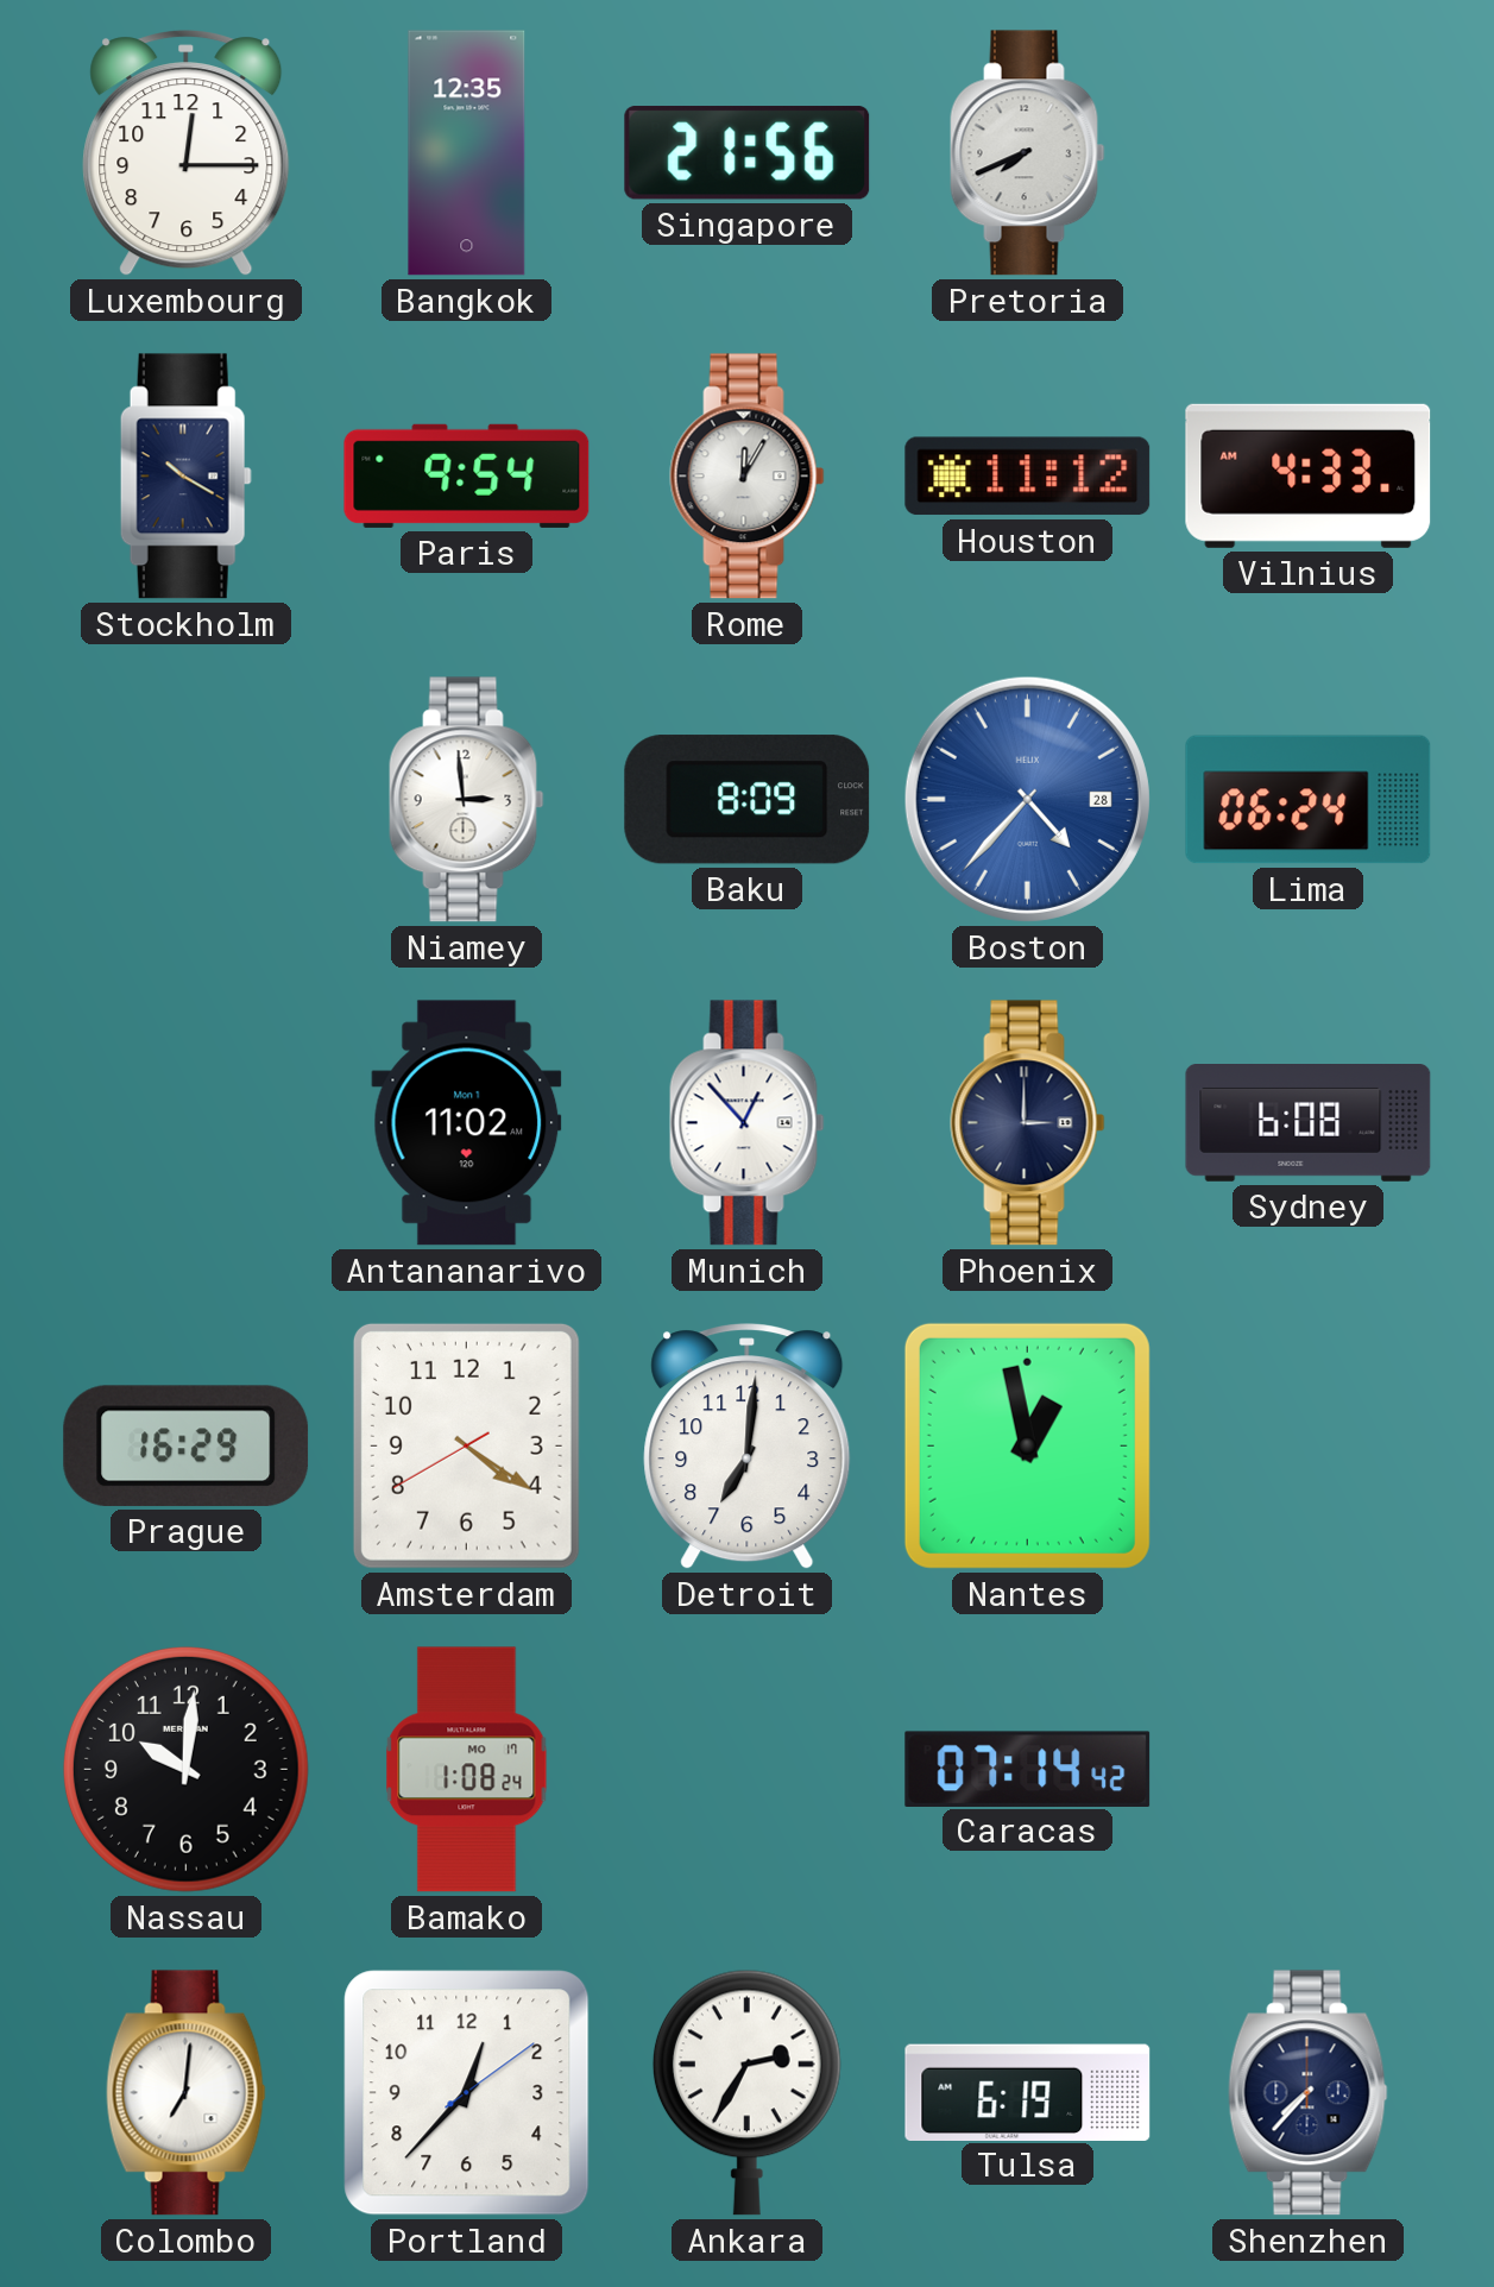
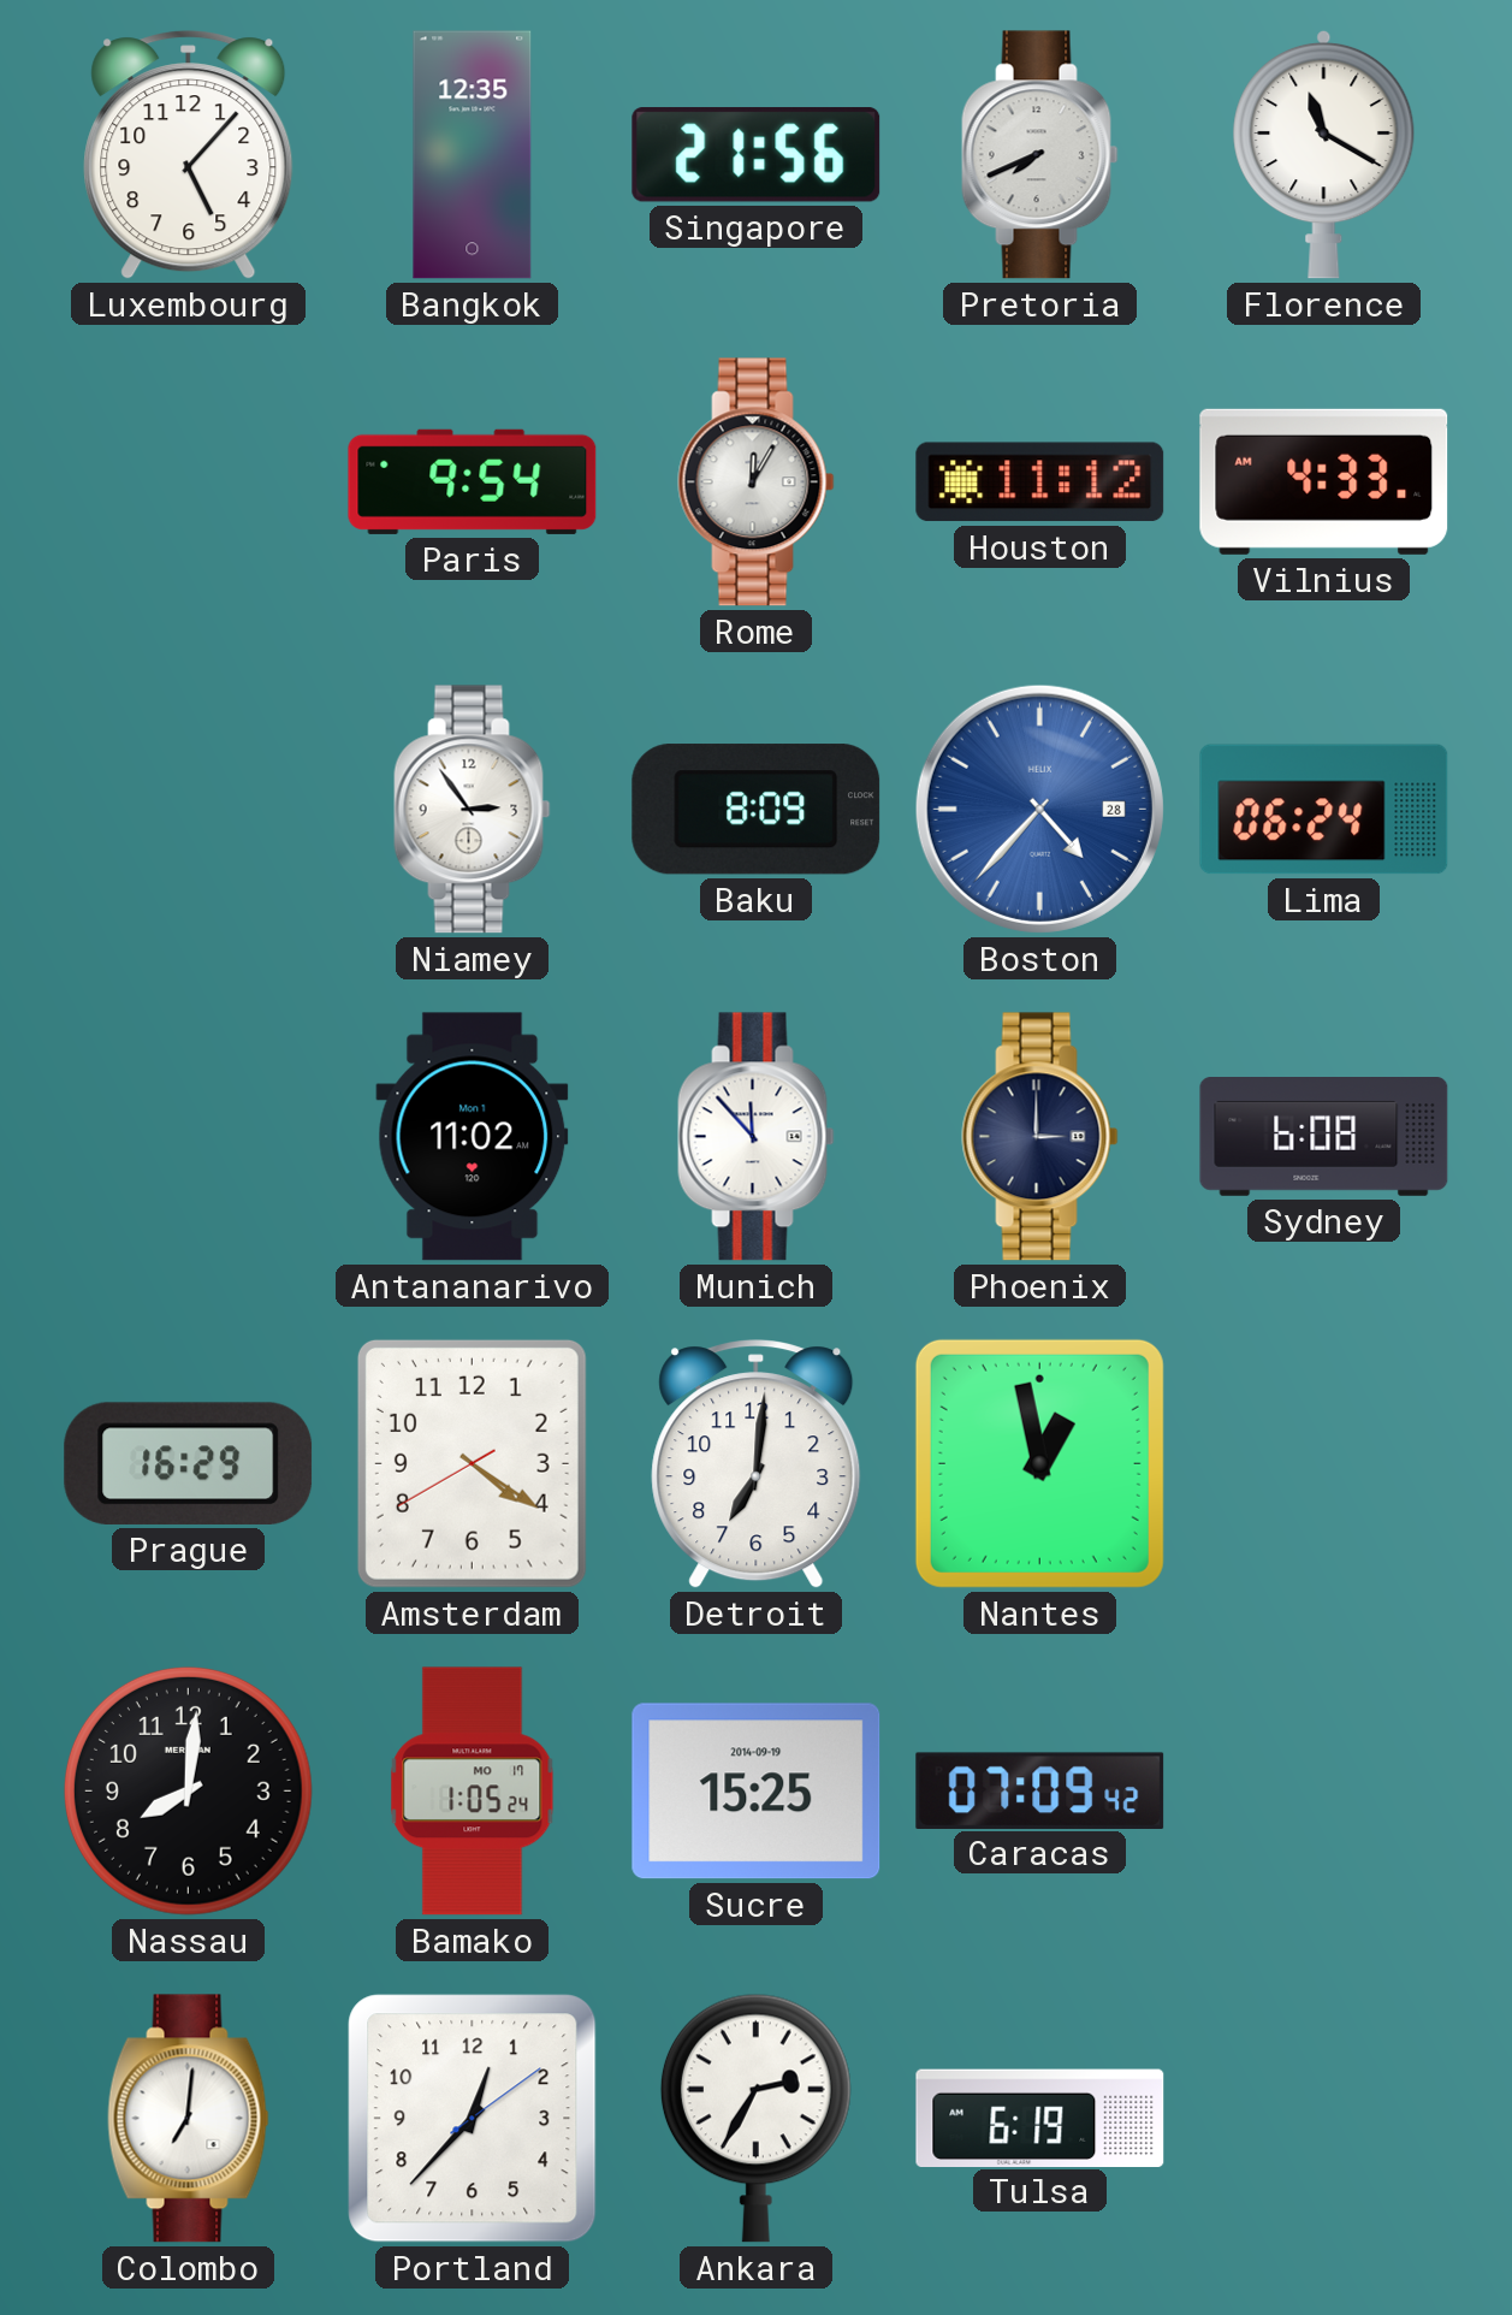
Luxembourg: 12:15 -> 5:07 (189, 155)
Florence: none -> 11:20 (1324, 154)
Stockholm: 10:20 -> none (185, 477)
Niamey: 2:59 -> 2:54 (473, 810)
Munich: 12:53 -> 11:53 (757, 1137)
Nassau: 10:01 -> 8:01 (188, 1790)
Bamako: 1:08 -> 1:05 (473, 1792)
Sucre: none -> 15:25 (757, 1792)
Caracas: 07:14 -> 07:09 (1040, 1790)
Shenzhen: 7:37 -> none (1309, 2093)
